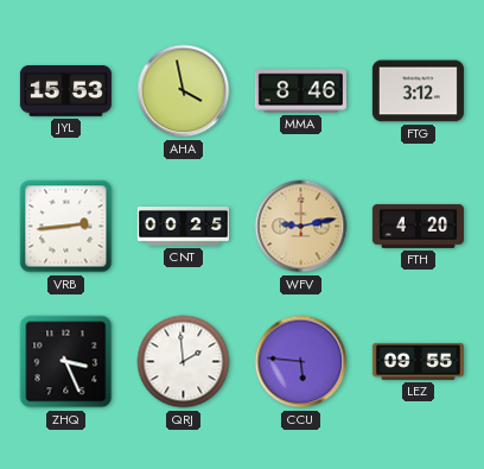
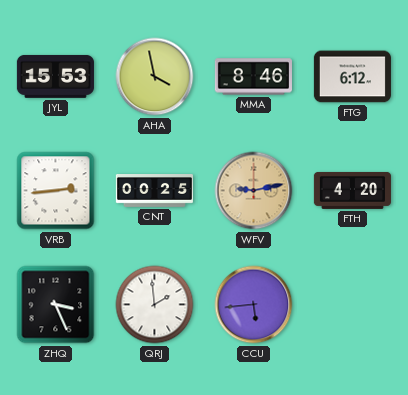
FTG: 3:12 -> 6:12 (352, 77)
CCU: 5:46 -> 5:44 (254, 305)
LEZ: 09:55 -> none (418, 361)
